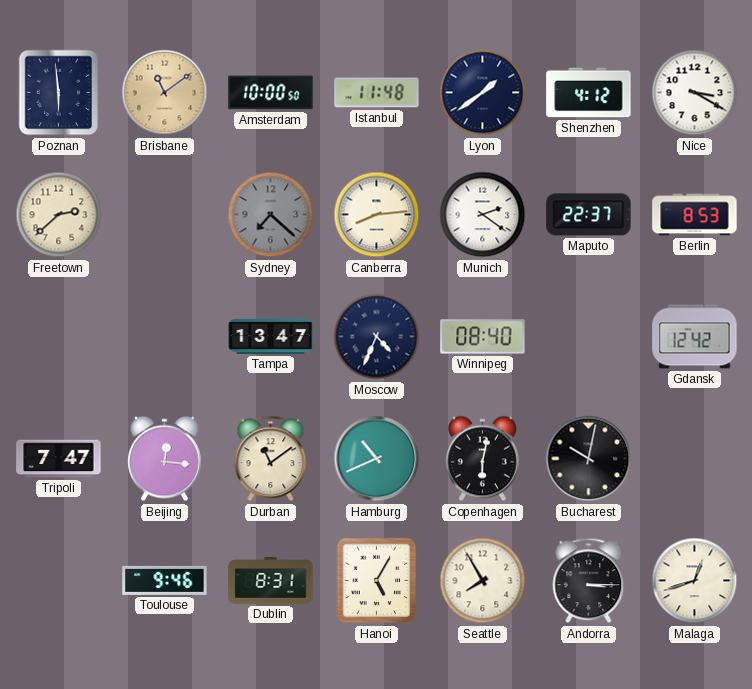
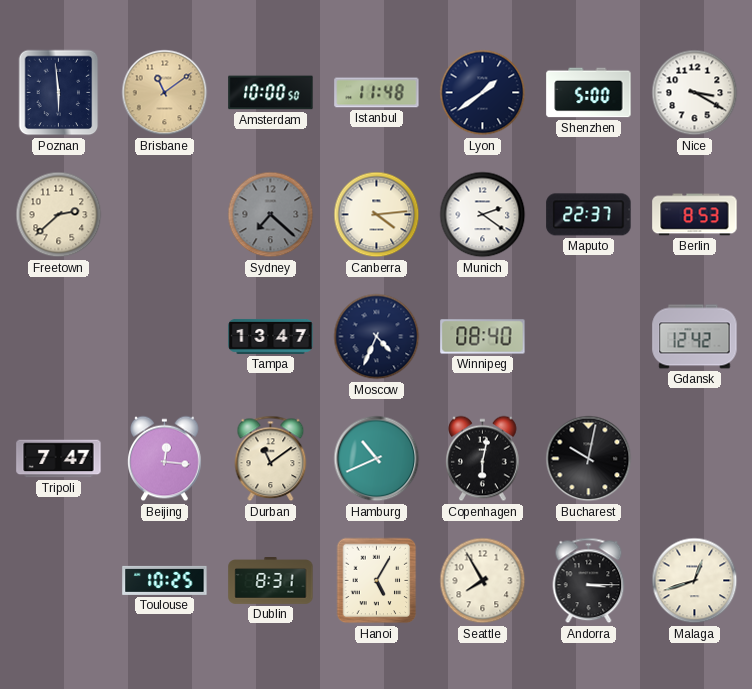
Shenzhen: 4:12 -> 5:00 (589, 93)
Canberra: 8:14 -> 4:14 (377, 215)
Toulouse: 9:46 -> 10:25 (165, 580)
